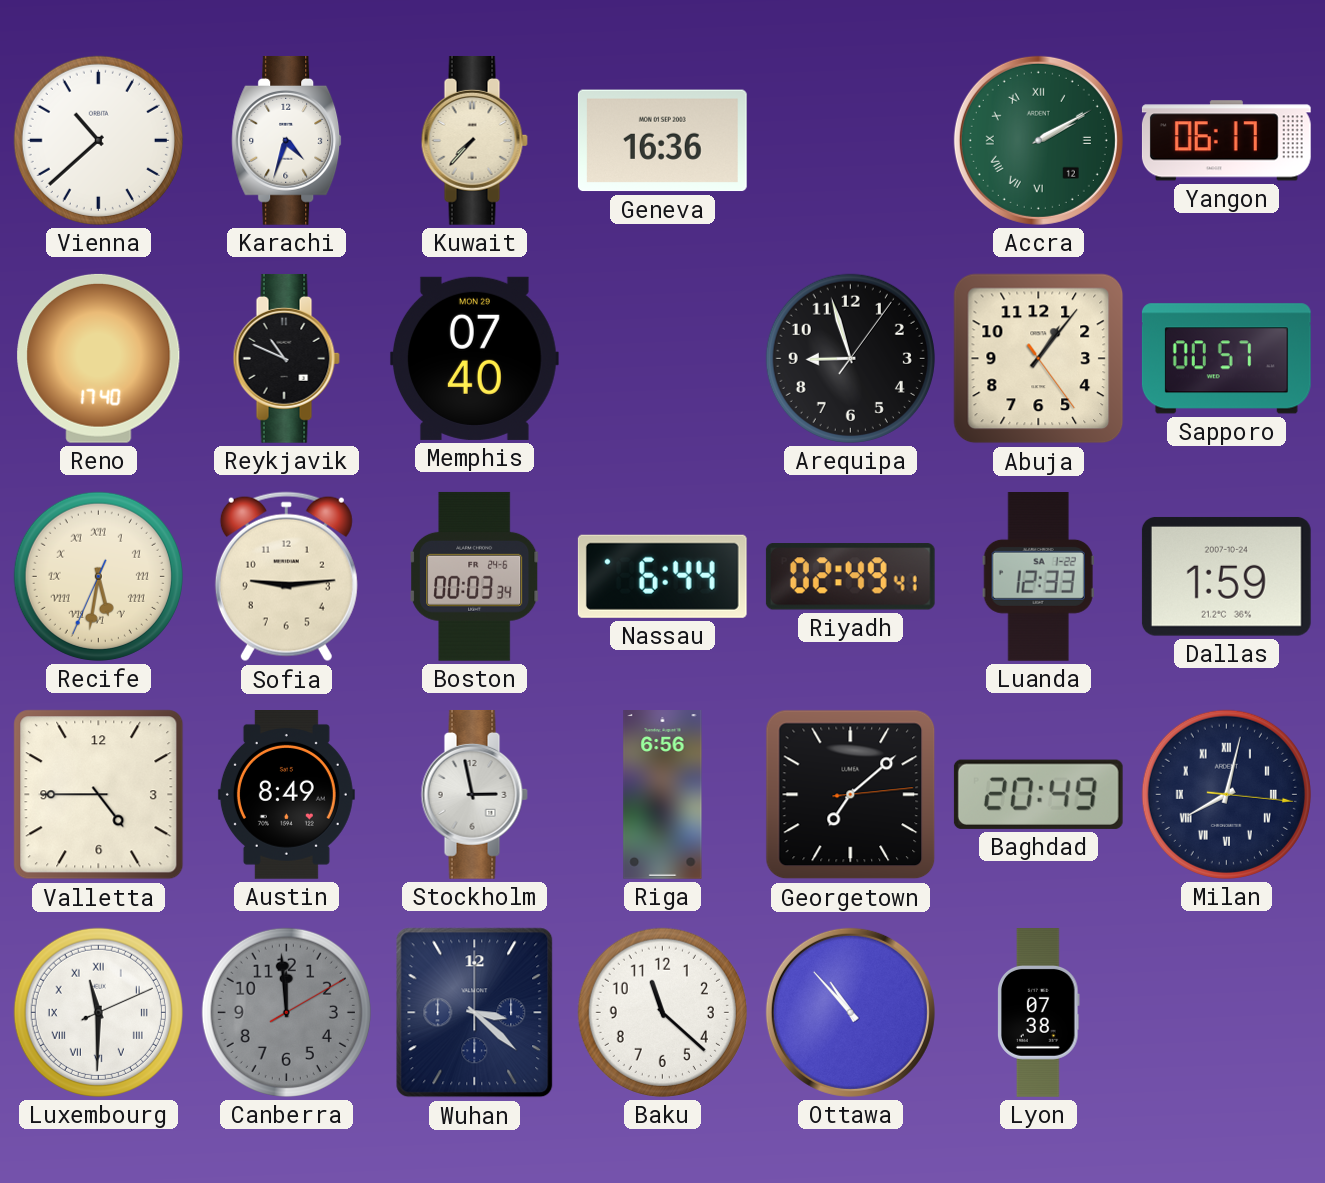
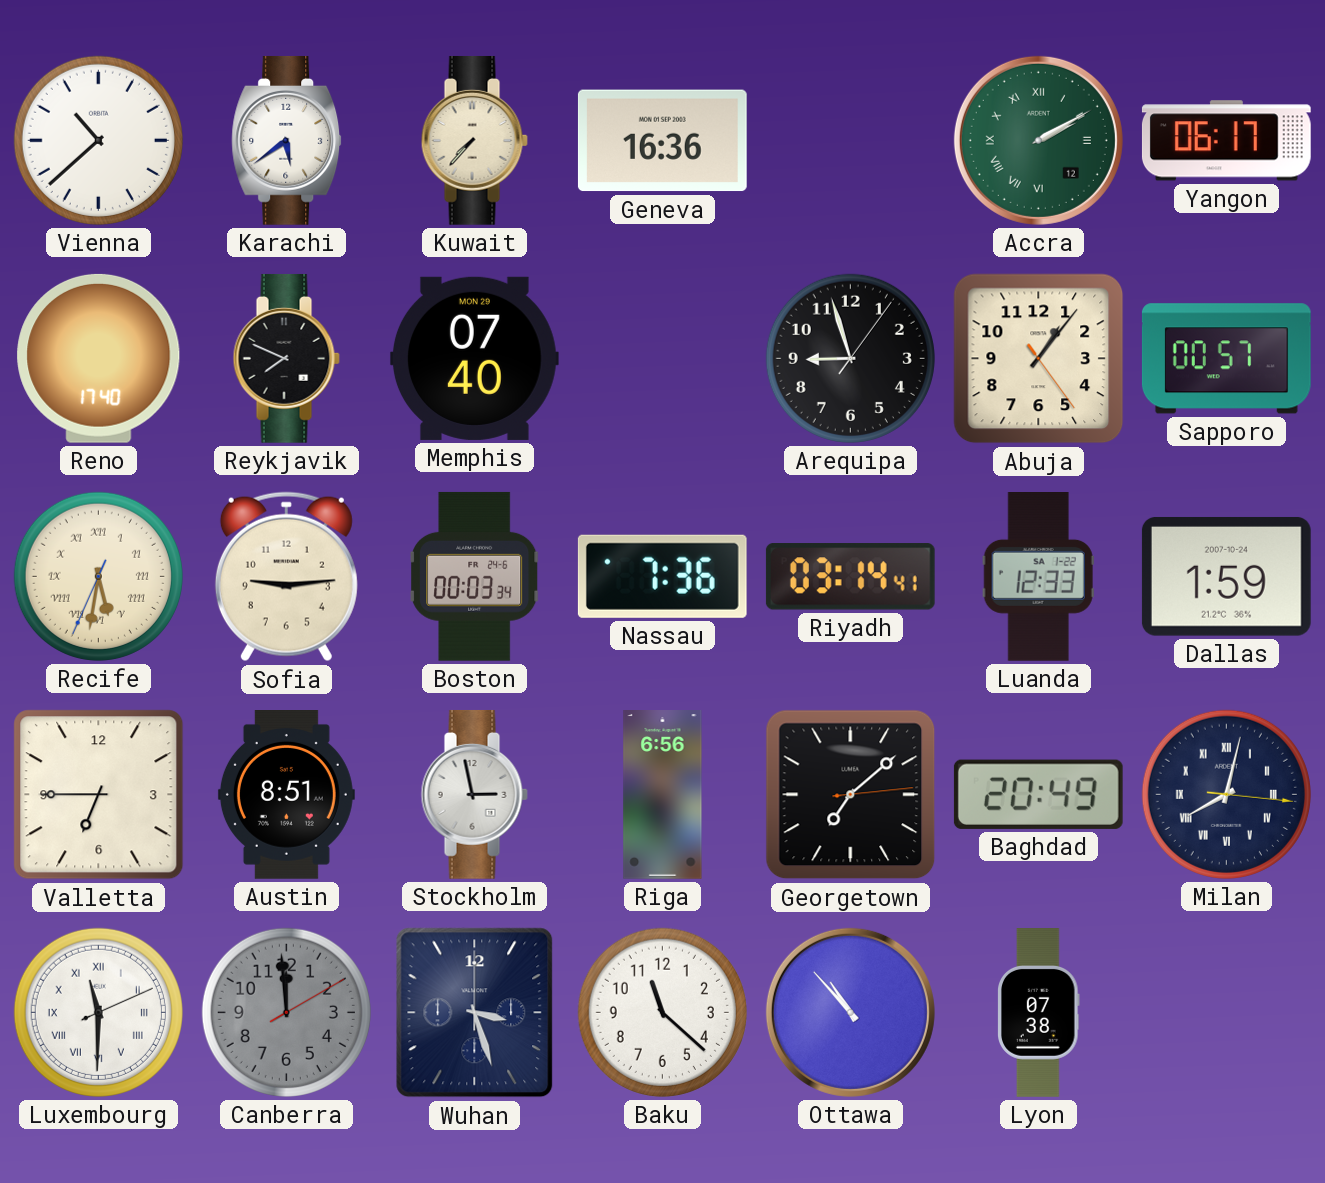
Karachi: 4:33 -> 5:39 (287, 140)
Reykjavik: 10:49 -> 7:49 (286, 358)
Nassau: 6:44 -> 7:36 (662, 576)
Riyadh: 02:49 -> 03:14 (850, 577)
Valletta: 4:45 -> 6:45 (99, 795)
Austin: 8:49 -> 8:51 (286, 795)
Wuhan: 3:22 -> 3:27 (475, 1013)
